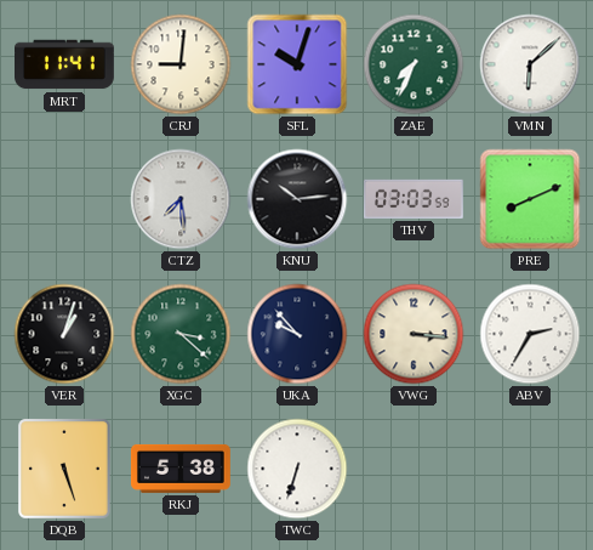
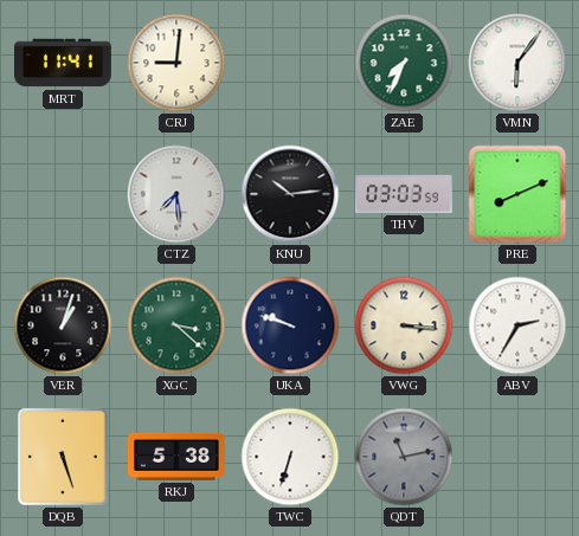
SFL: 10:03 -> none (297, 64)
VMN: 6:08 -> 6:06 (517, 63)
UKA: 9:53 -> 9:48 (290, 325)
QDT: none -> 11:13 (404, 457)
